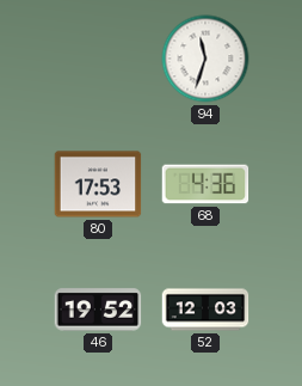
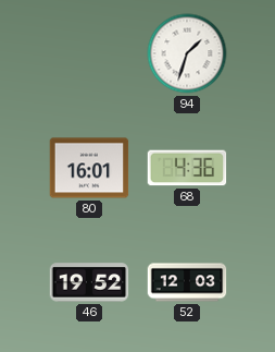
94: 11:33 -> 1:33 (187, 53)
80: 17:53 -> 16:01 (89, 168)
